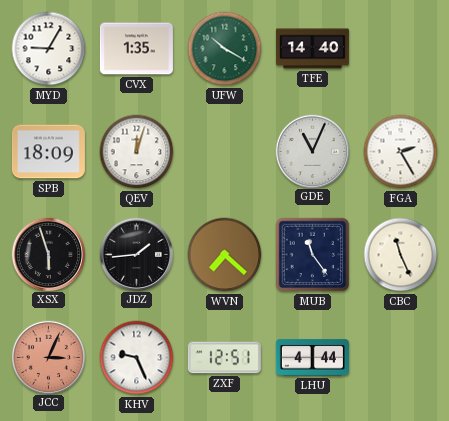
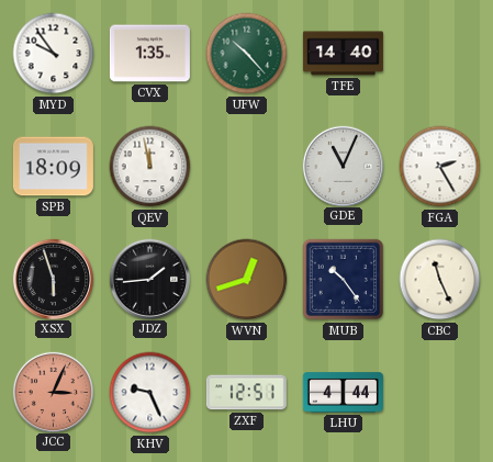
MYD: 9:05 -> 9:54 (54, 54)
UFW: 10:20 -> 10:23 (247, 54)
QEV: 12:03 -> 11:58 (150, 167)
WVN: 7:22 -> 12:42 (247, 280)
MUB: 11:24 -> 10:24 (344, 280)
